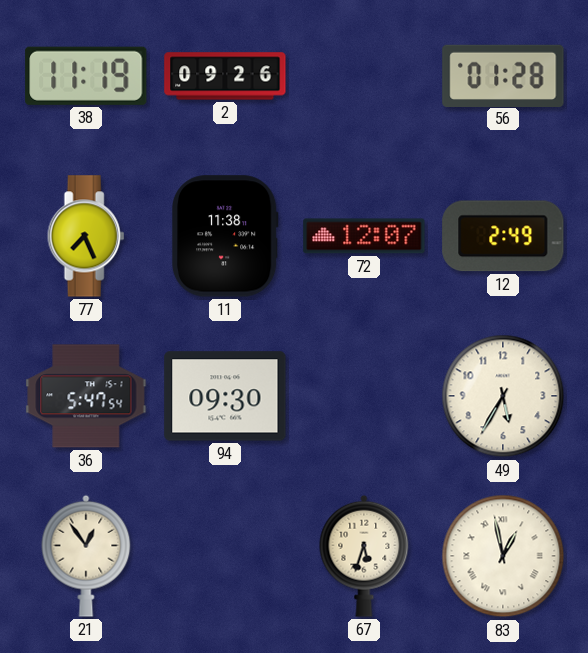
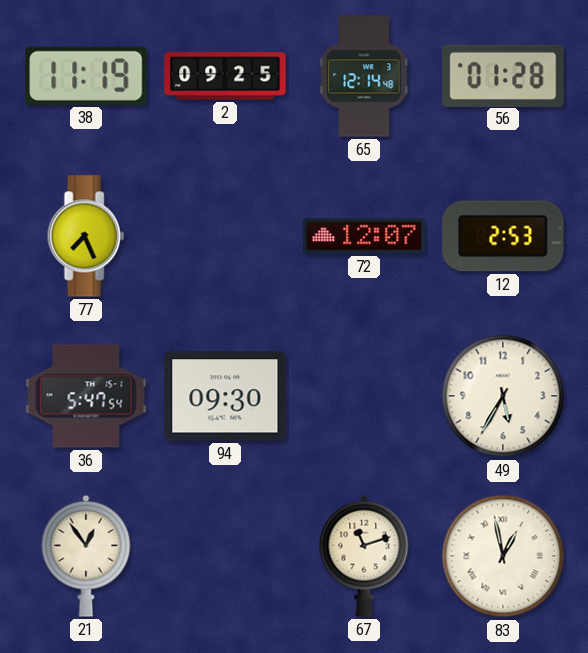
2: 09:26 -> 09:25 (225, 76)
65: none -> 12:14 (364, 76)
11: 11:38 -> none (225, 236)
12: 2:49 -> 2:53 (503, 236)
67: 5:33 -> 11:12 (364, 556)
